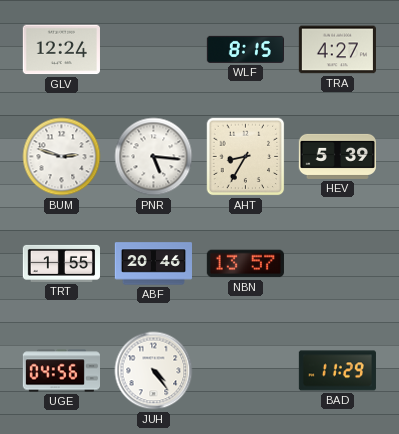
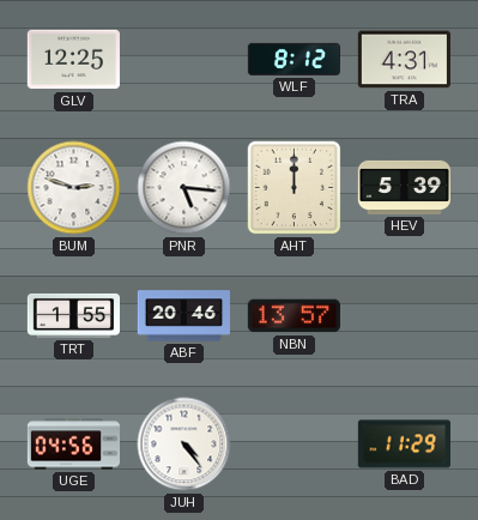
GLV: 12:24 -> 12:25 (73, 60)
WLF: 8:15 -> 8:12 (294, 59)
TRA: 4:27 -> 4:31 (404, 60)
AHT: 8:35 -> 12:00 (295, 188)
